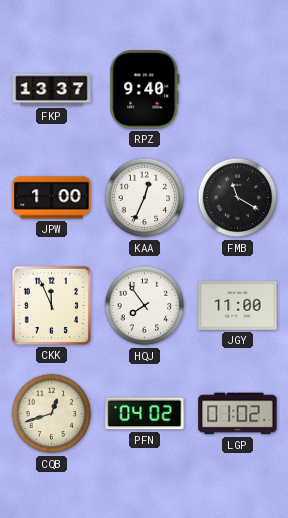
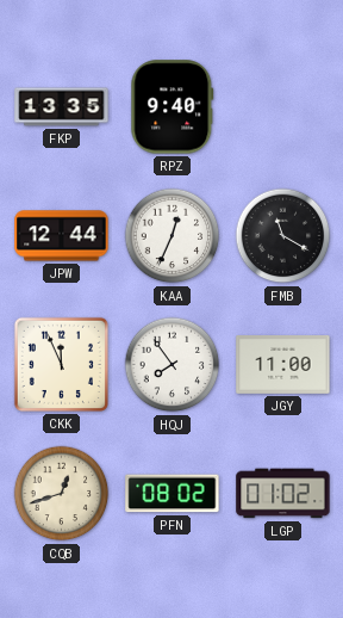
FKP: 13:37 -> 13:35 (62, 107)
JPW: 1:00 -> 12:44 (62, 236)
PFN: 04:02 -> 08:02 (173, 494)
